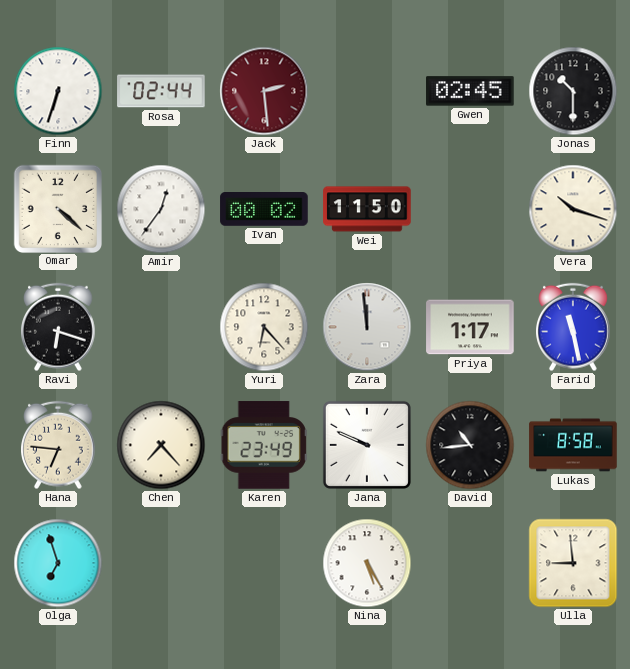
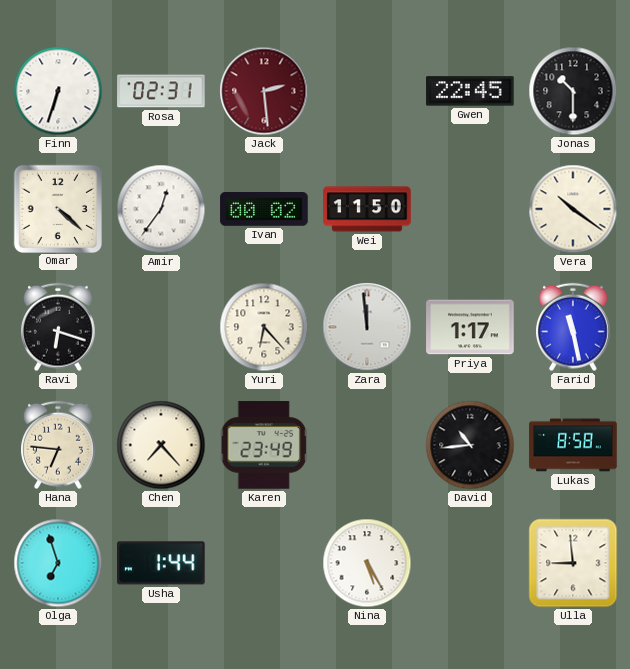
Rosa: 02:44 -> 02:31 (161, 91)
Gwen: 02:45 -> 22:45 (470, 91)
Vera: 10:18 -> 10:21 (573, 209)
Jana: 9:49 -> none (367, 445)
Usha: none -> 1:44 (162, 563)
